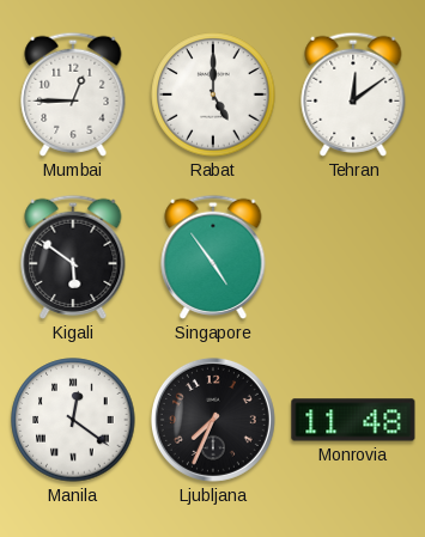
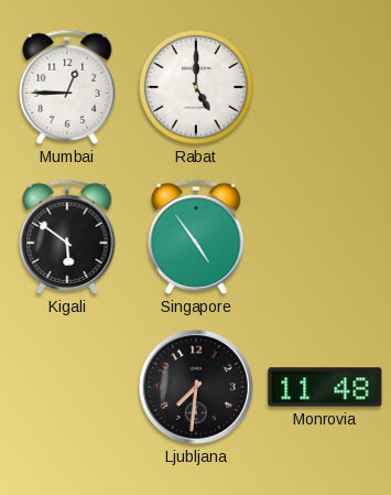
Tehran: 12:09 -> none (353, 94)
Manila: 12:21 -> none (73, 420)
Ljubljana: 7:34 -> 7:31 (196, 387)
